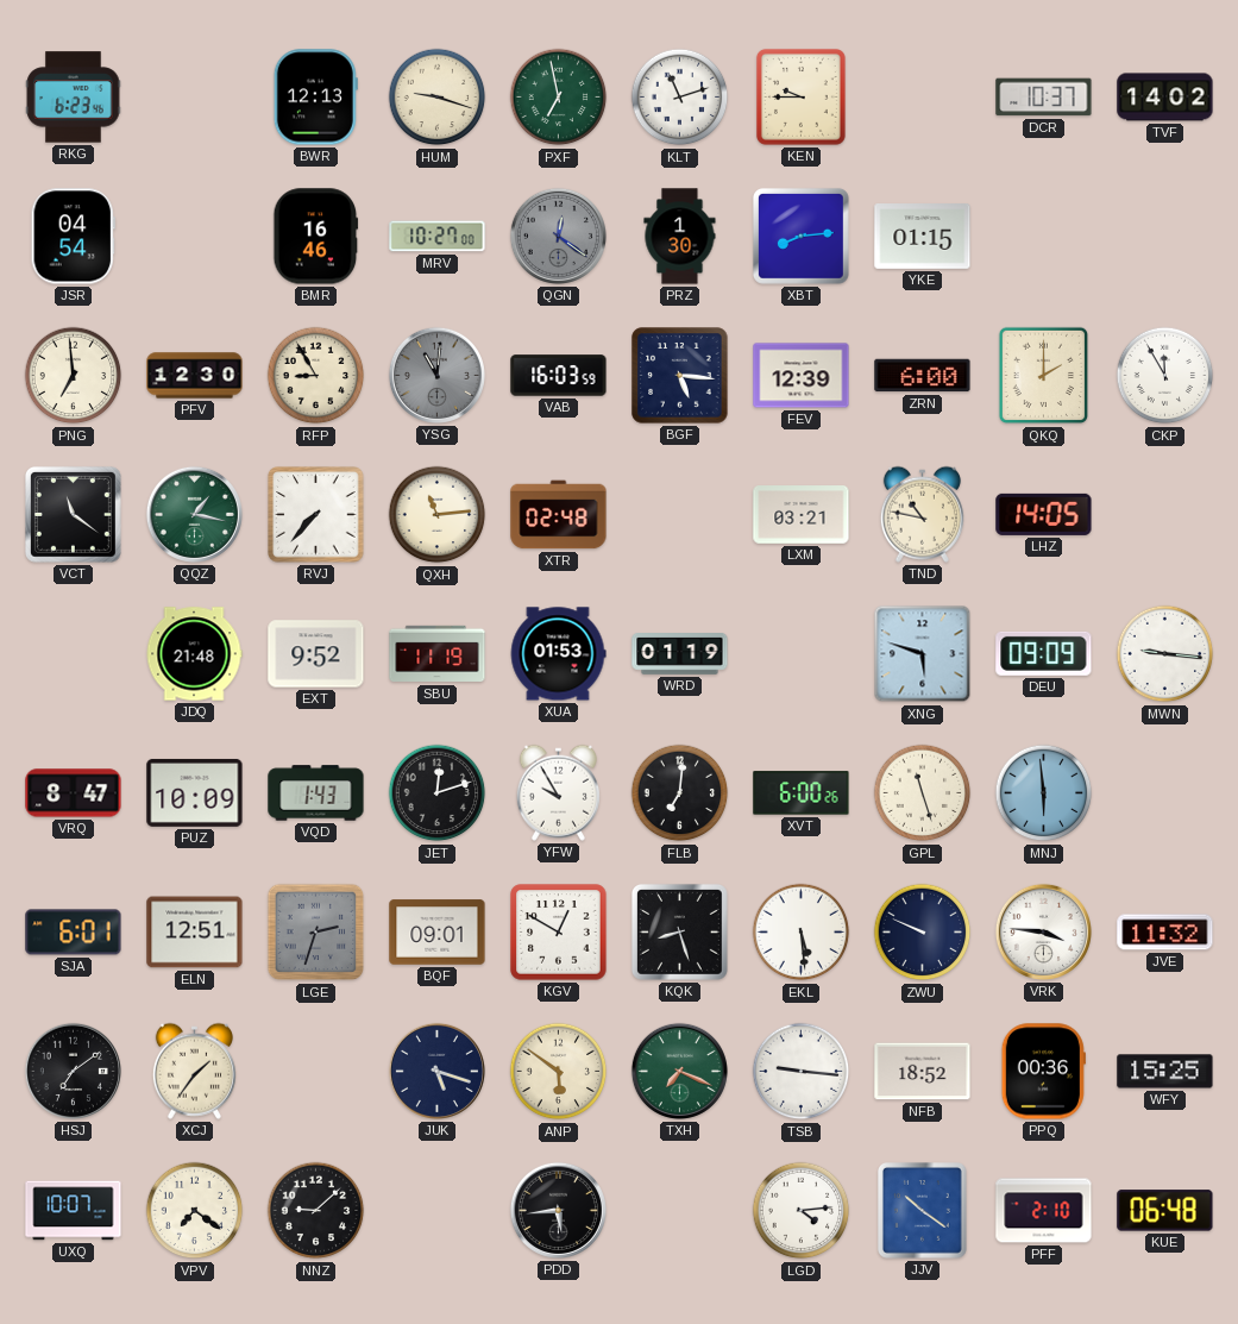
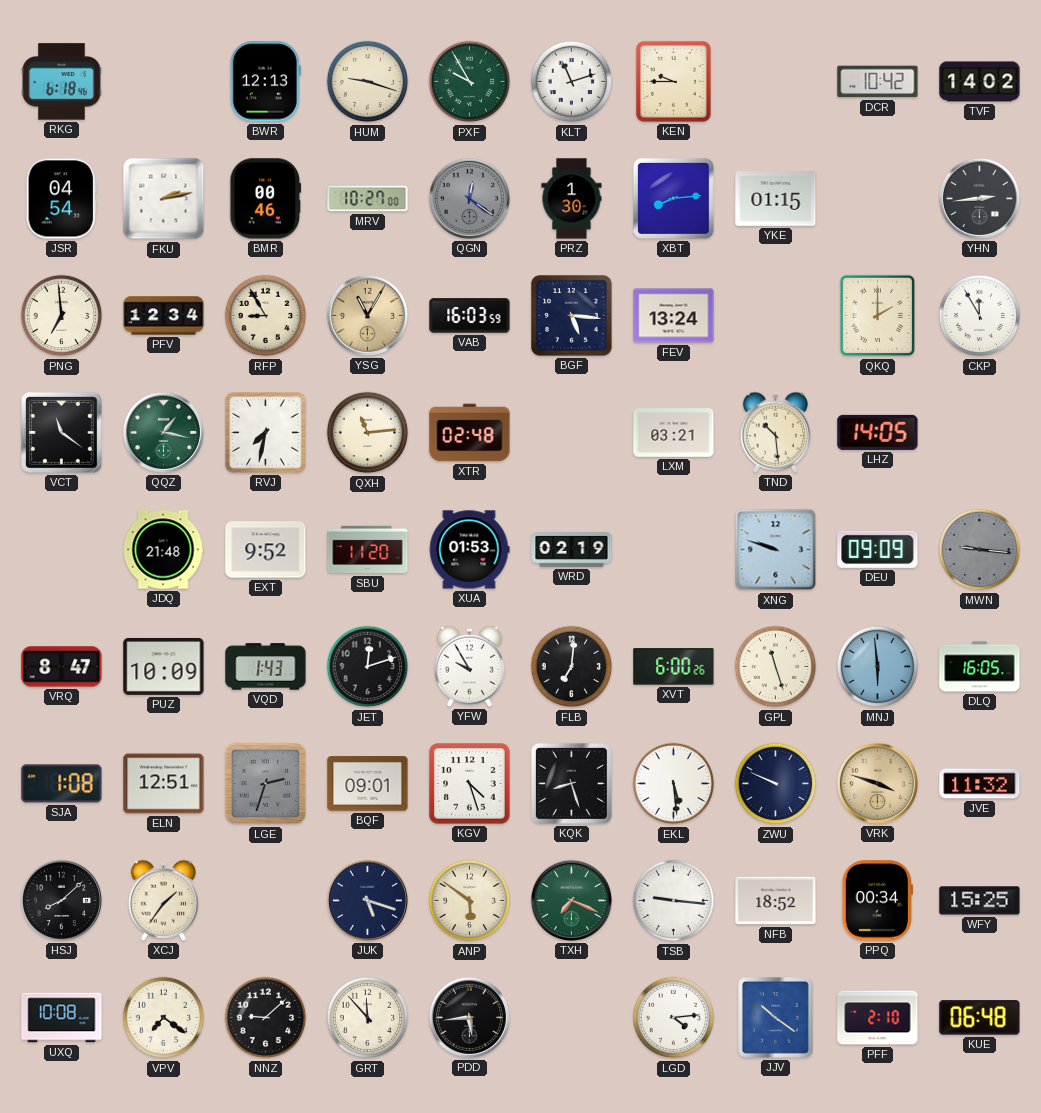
RKG: 6:23 -> 6:18 (62, 82)
PXF: 6:58 -> 9:55 (470, 82)
DCR: 10:37 -> 10:42 (878, 82)
FKU: none -> 2:13 (164, 199)
BMR: 16:46 -> 00:46 (266, 199)
YHN: none -> 2:44 (979, 198)
PFV: 12:30 -> 12:34 (164, 316)
YSG: 11:01 -> 11:05 (367, 315)
YSG dial: grey -> champagne (367, 315)
FEV: 12:39 -> 13:24 (674, 316)
ZRN: 6:00 -> none (923, 376)
RVJ: 7:37 -> 7:32 (266, 433)
TND: 10:47 -> 10:29 (775, 432)
SBU: 11:19 -> 11:20 (368, 550)
WRD: 01:19 -> 02:19 (572, 550)
XNG: 5:48 -> 9:48 (776, 550)
MWN dial: white -> grey (980, 550)
DLQ: none -> 16:05 (980, 667)
SJA: 6:01 -> 1:08 (62, 784)
KGV: 12:50 -> 4:27 (470, 784)
VRK: 3:46 -> 3:48 (877, 783)
VRK dial: white -> champagne (877, 783)
HSJ: 7:09 -> 8:08 (61, 900)
PPQ: 00:36 -> 00:34 (877, 901)
UXQ: 10:07 -> 10:08 (62, 1018)
GRT: none -> 11:53 (368, 1018)
